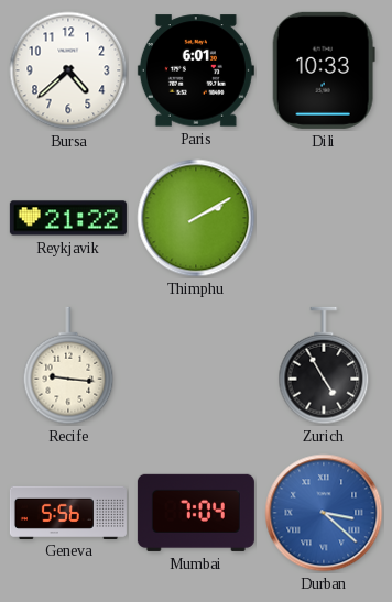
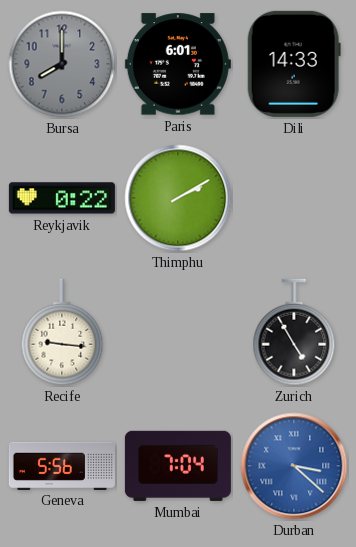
Bursa: 4:38 -> 8:00 (62, 64)
Bursa dial: white -> grey (62, 64)
Dili: 10:33 -> 14:33 (294, 64)
Reykjavik: 21:22 -> 0:22 (62, 198)
